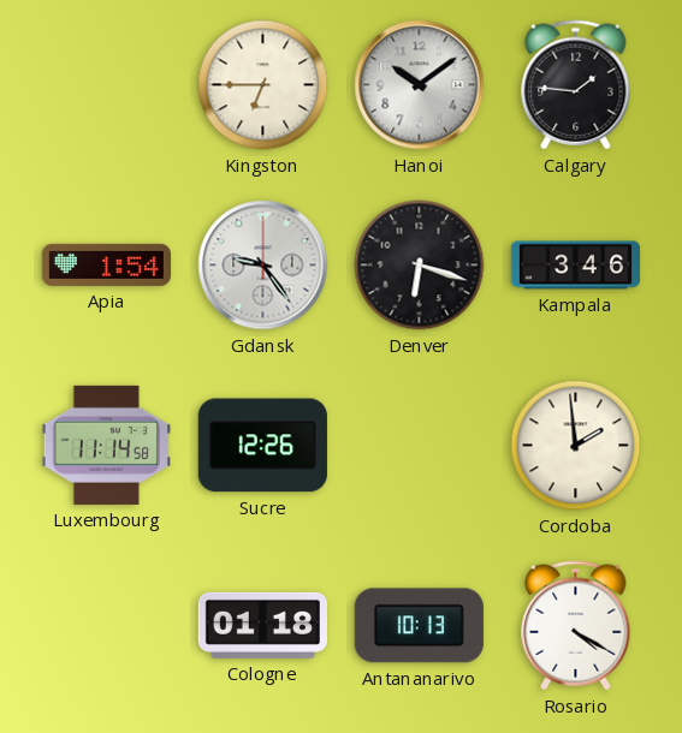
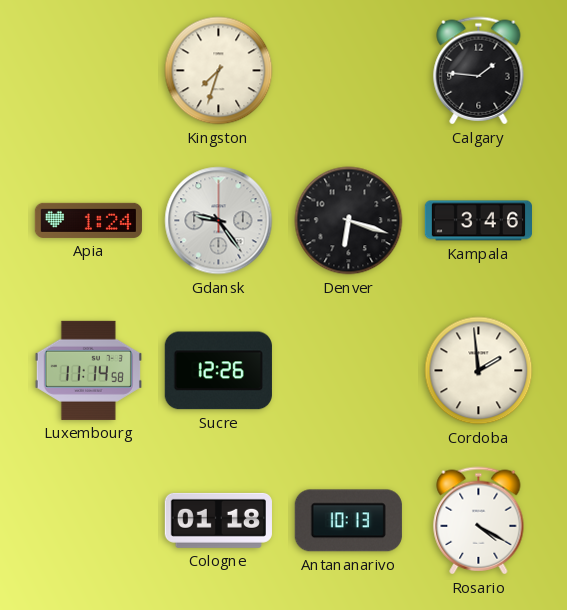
Kingston: 6:45 -> 7:33 (219, 71)
Hanoi: 10:09 -> none (420, 85)
Apia: 1:54 -> 1:24 (88, 220)
